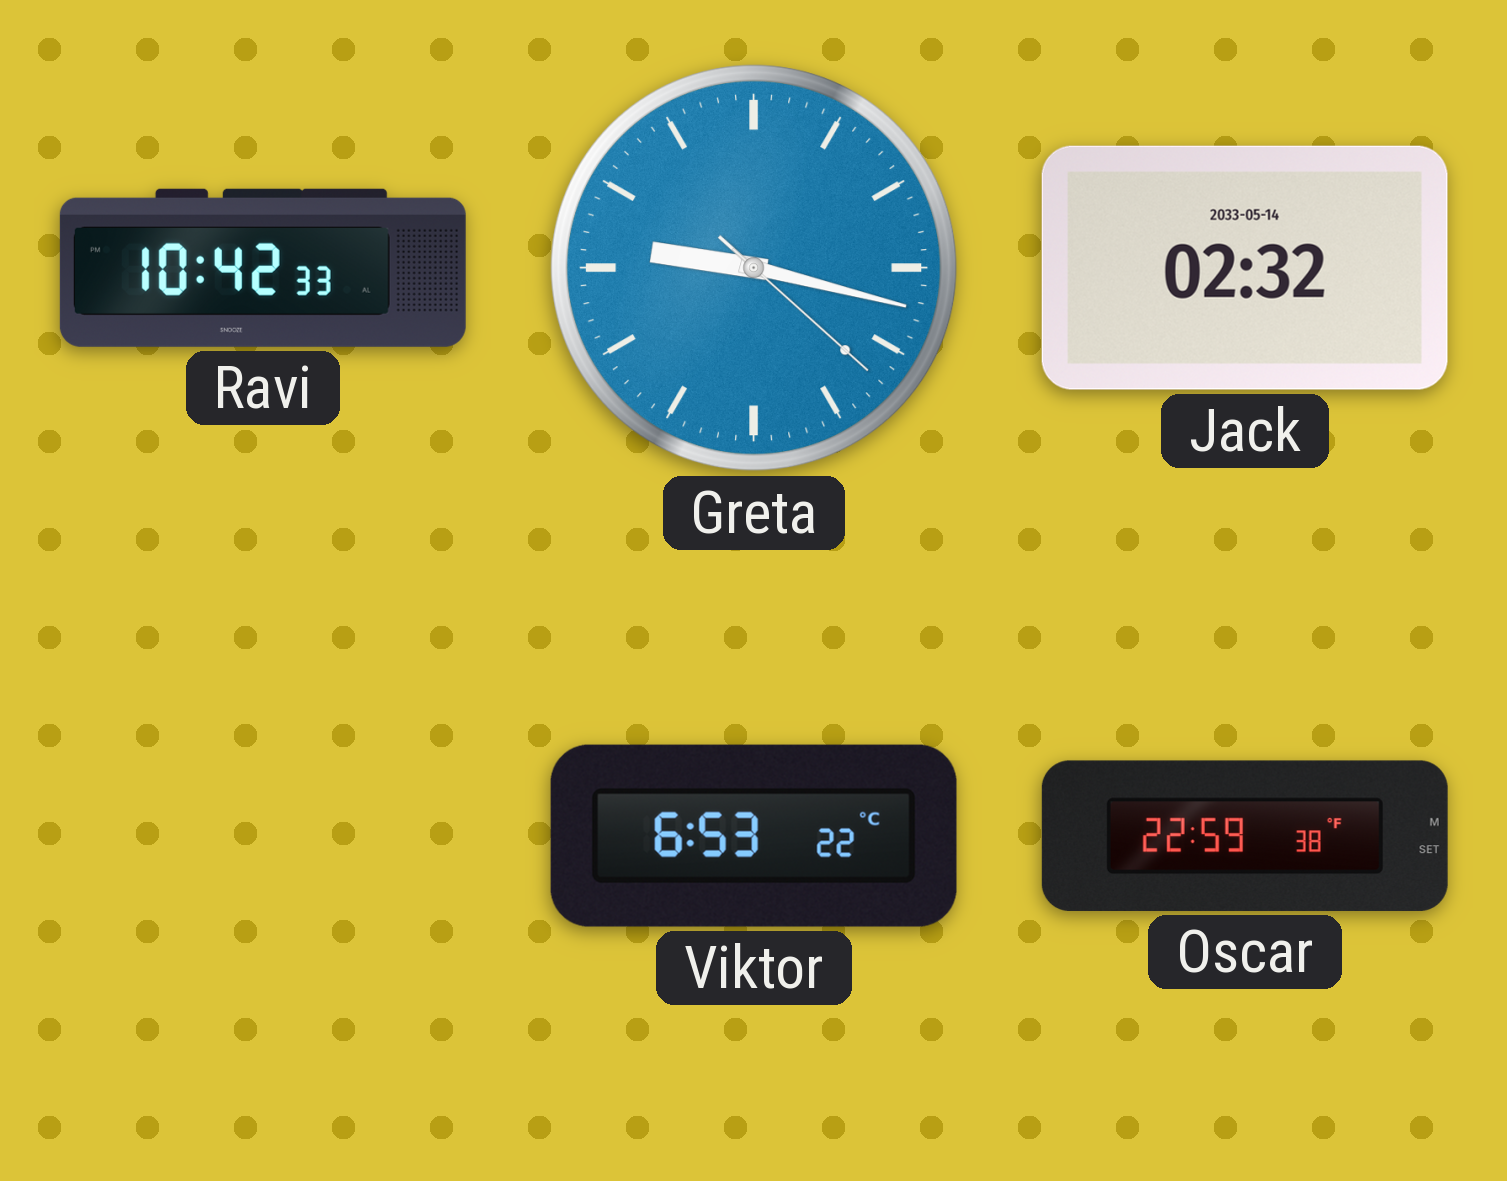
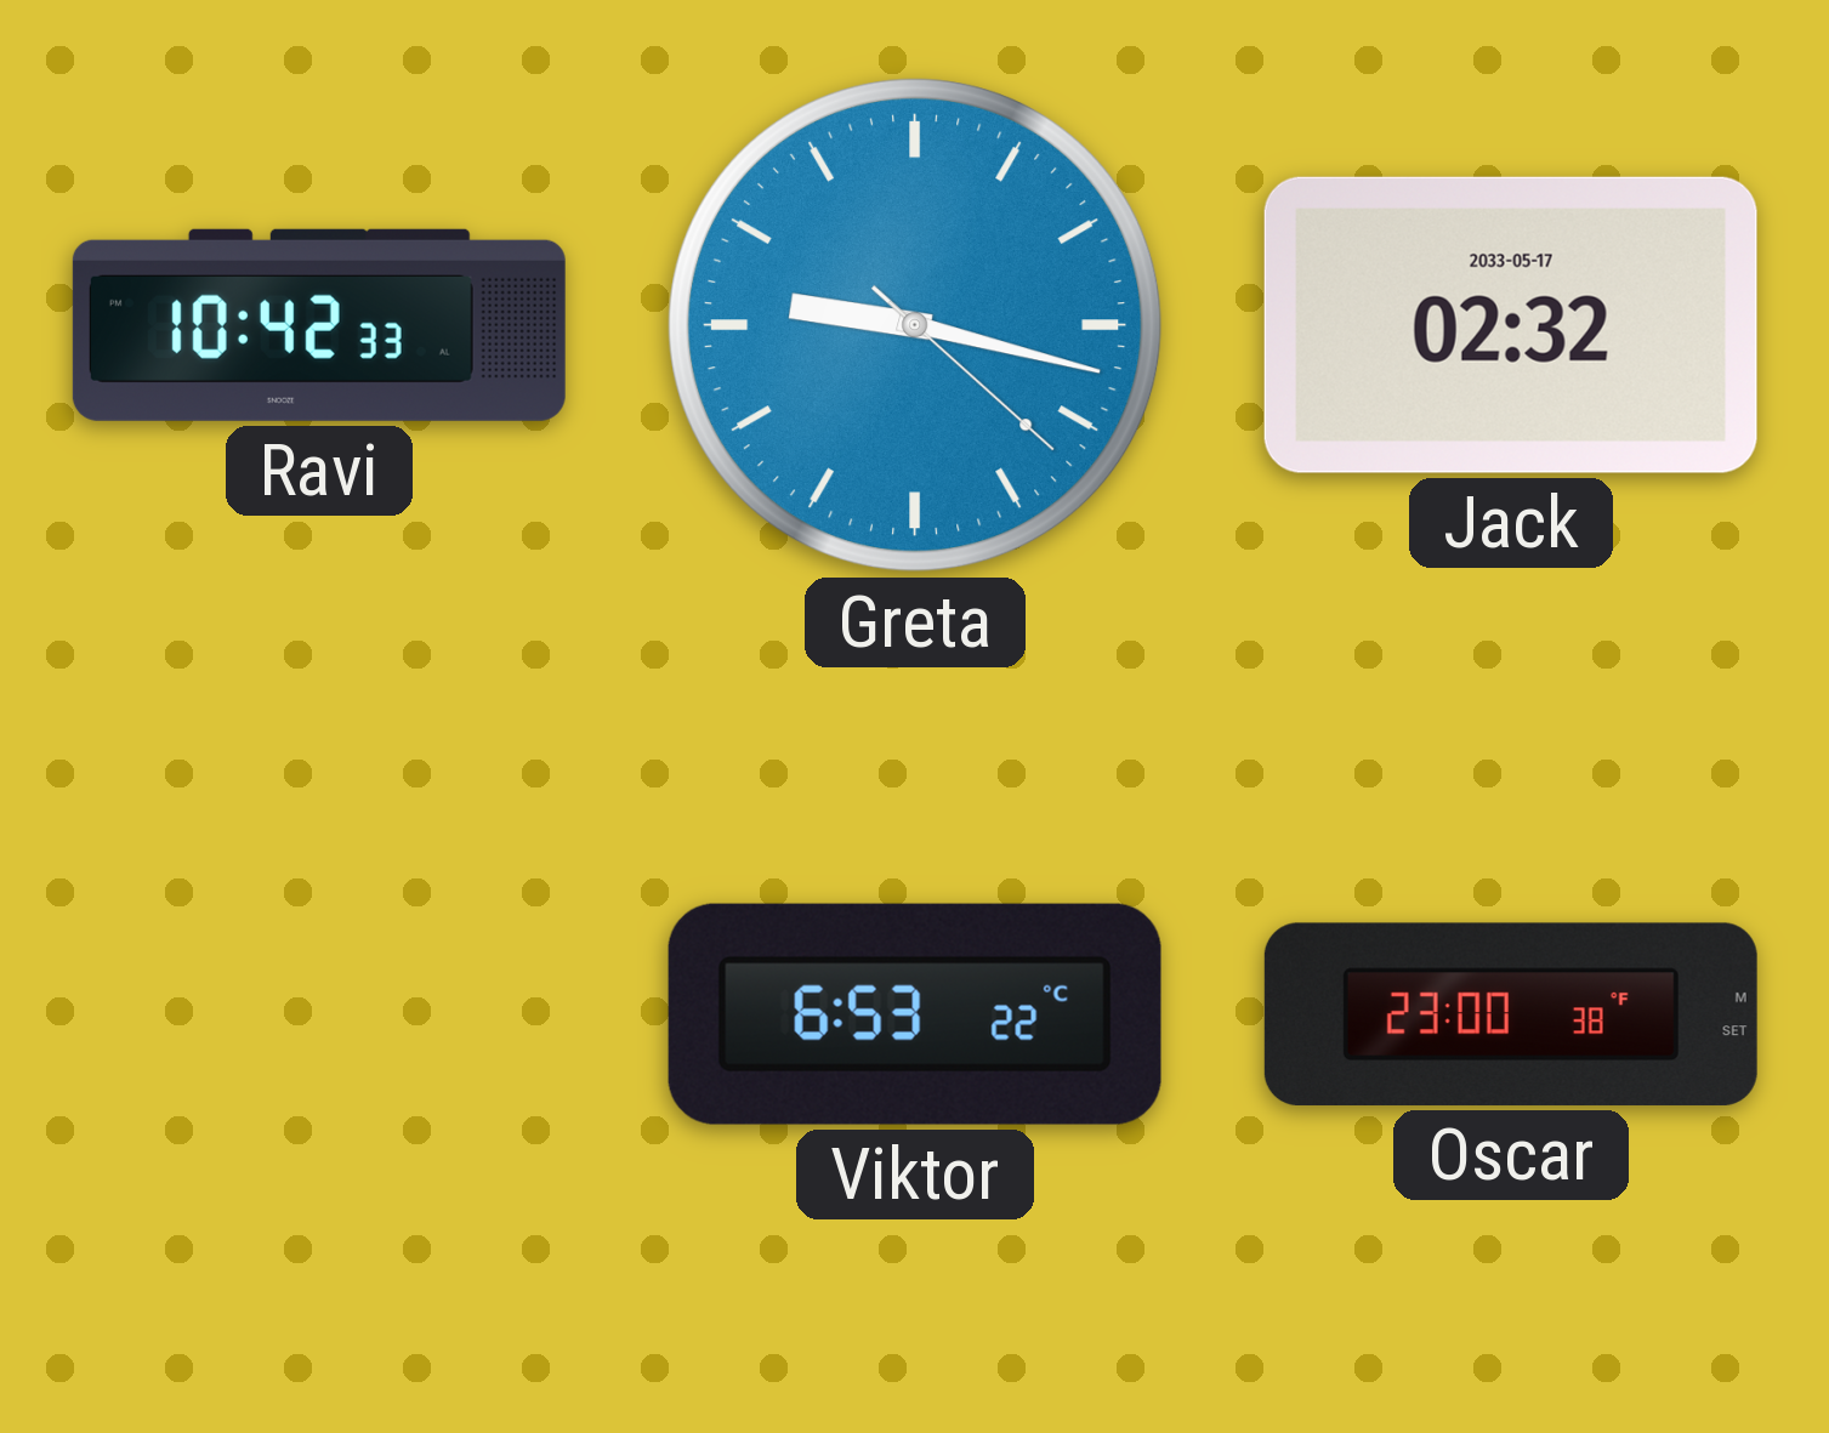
Jack date: 2033-05-14 -> 2033-05-17 (1511, 325)
Oscar: 22:59 -> 23:00 (1511, 1014)
